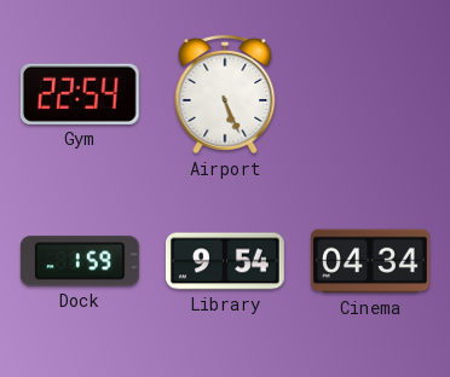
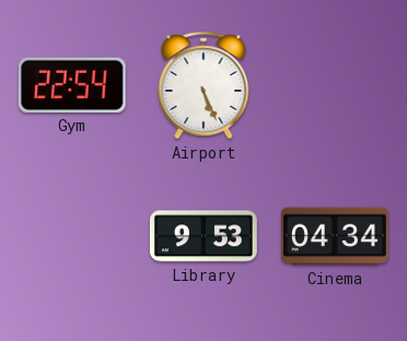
Dock: 1:59 -> none (80, 261)
Library: 9:54 -> 9:53 (203, 236)
